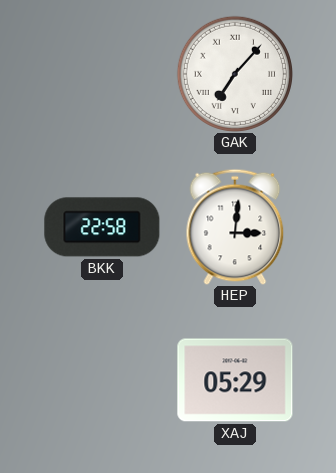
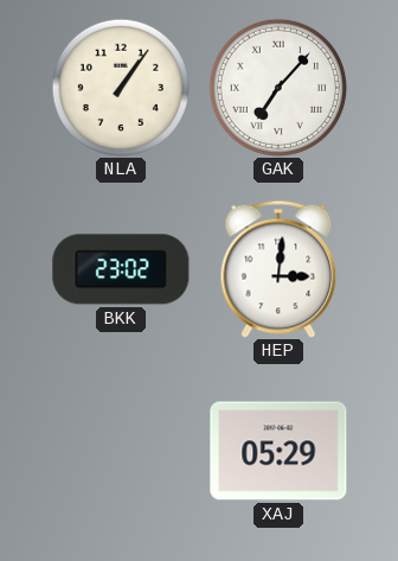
NLA: none -> 1:06 (120, 87)
BKK: 22:58 -> 23:02 (121, 269)
